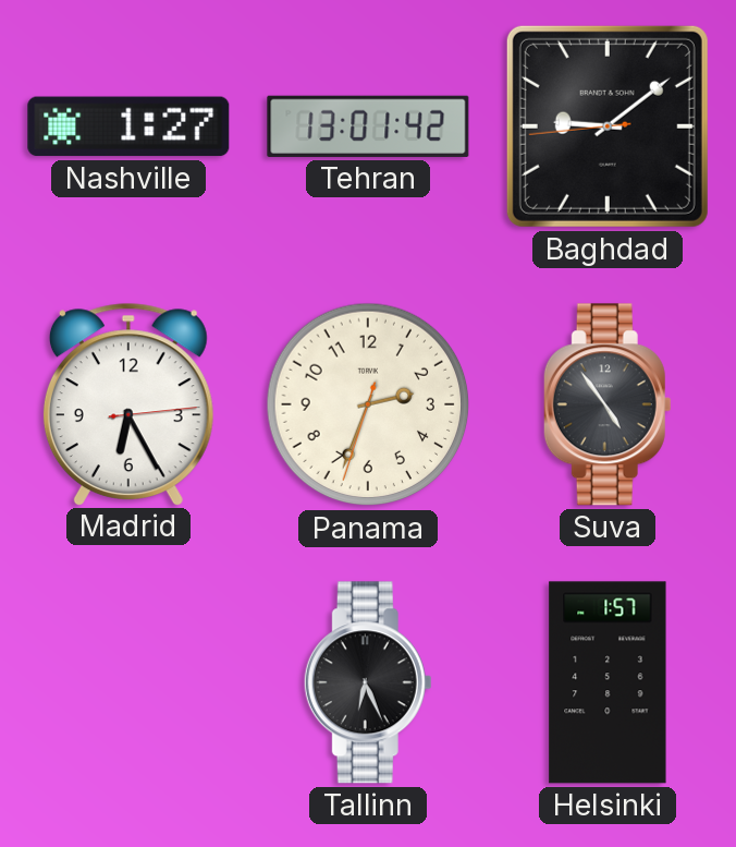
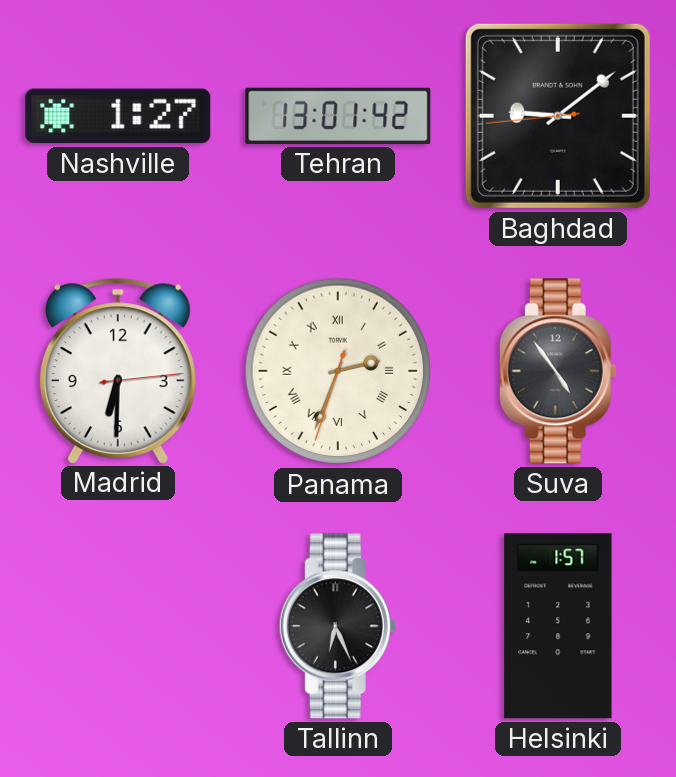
Madrid: 6:25 -> 6:30 (118, 370)
Panama numerals: Arabic -> Roman (338, 371)
